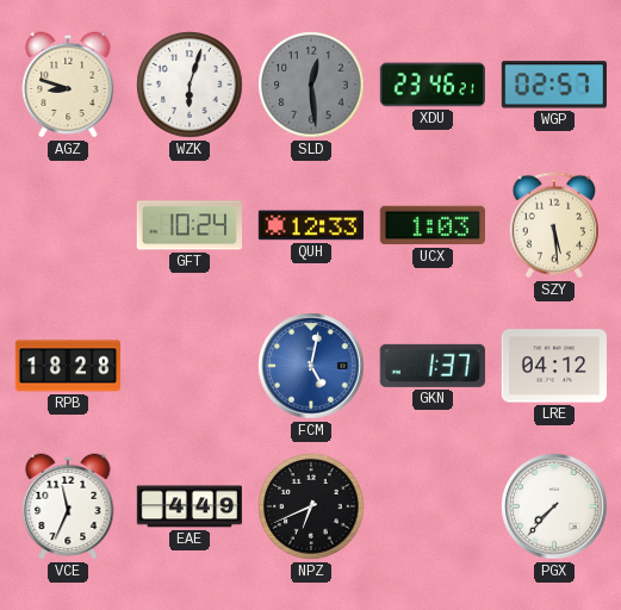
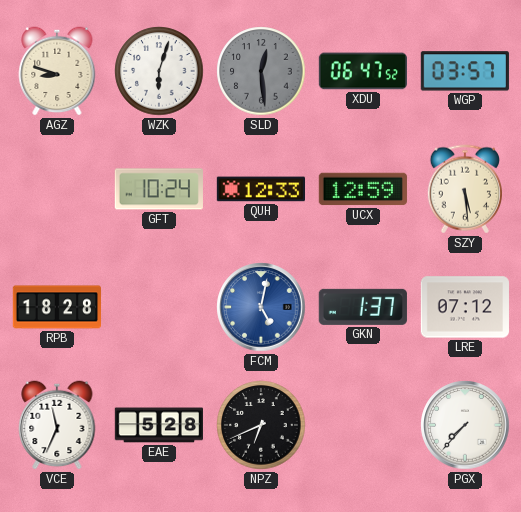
XDU: 23:46 -> 06:47 (362, 71)
WGP: 02:57 -> 03:57 (465, 71)
UCX: 1:03 -> 12:59 (363, 189)
LRE: 04:12 -> 07:12 (464, 307)
EAE: 4:49 -> 5:28 (158, 425)
